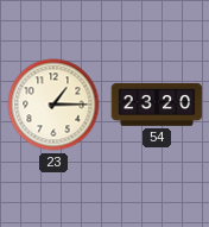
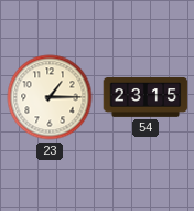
54: 23:20 -> 23:15 (145, 97)
